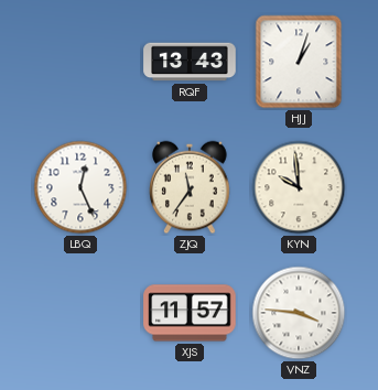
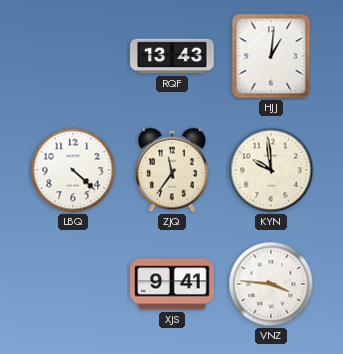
HJJ: 1:03 -> 1:01 (271, 56)
LBQ: 12:26 -> 4:22 (73, 170)
XJS: 11:57 -> 9:41 (172, 284)
